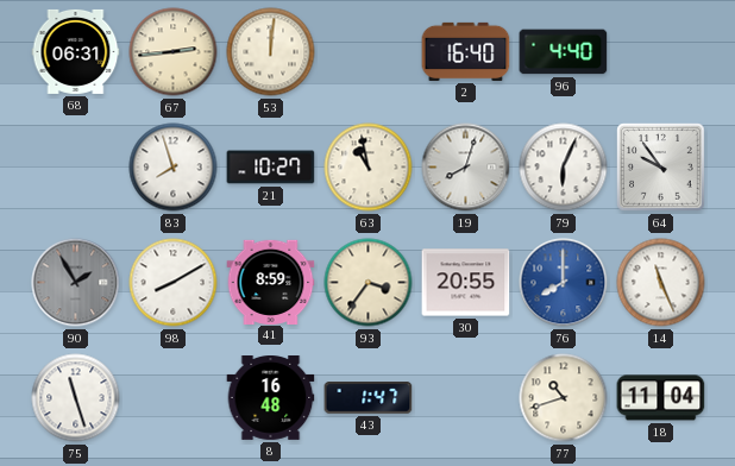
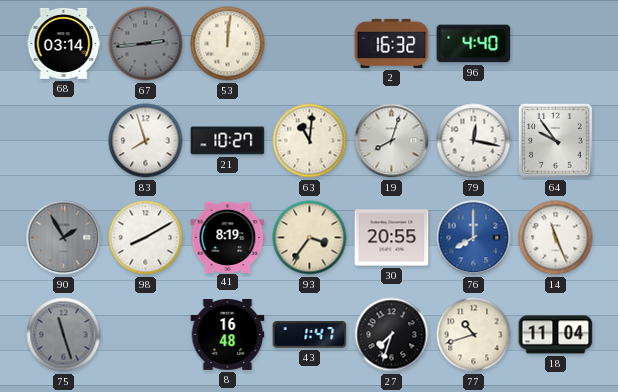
68: 06:31 -> 03:14 (64, 43)
67 dial: cream -> grey (146, 44)
2: 16:40 -> 16:32 (392, 43)
63: 10:58 -> 11:01 (310, 141)
79: 6:04 -> 12:17 (474, 141)
41: 8:59 -> 8:19 (228, 237)
75 dial: white -> grey (64, 335)
27: none -> 7:33 (392, 335)
